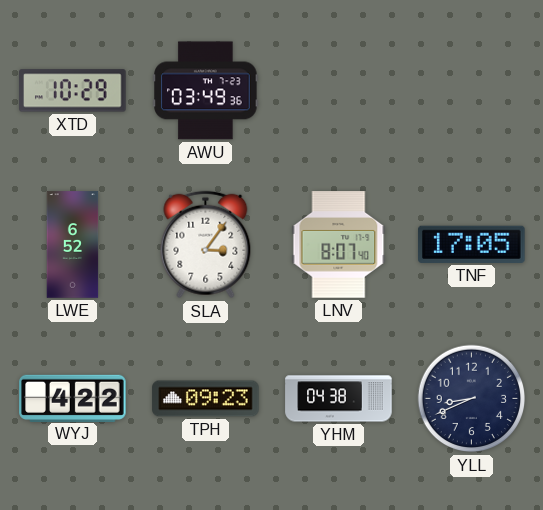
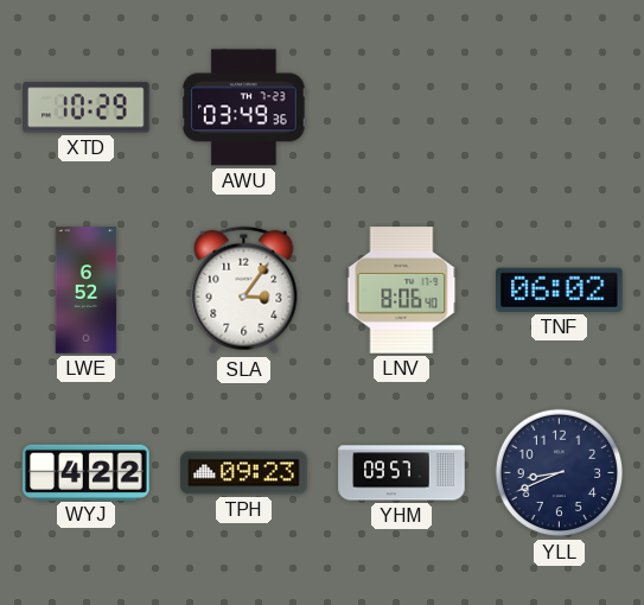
LNV: 8:07 -> 8:06 (402, 291)
TNF: 17:05 -> 06:02 (560, 289)
YHM: 04:38 -> 09:57 (402, 473)
